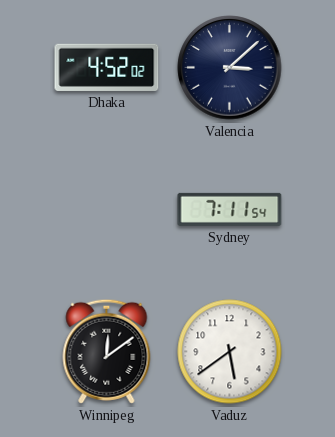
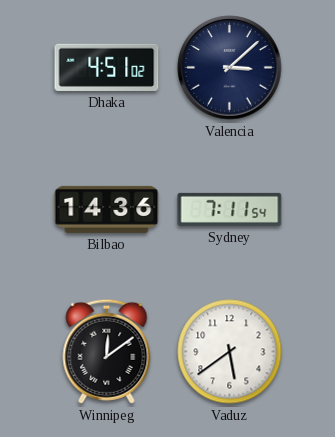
Dhaka: 4:52 -> 4:51 (107, 67)
Bilbao: none -> 14:36 (107, 209)
